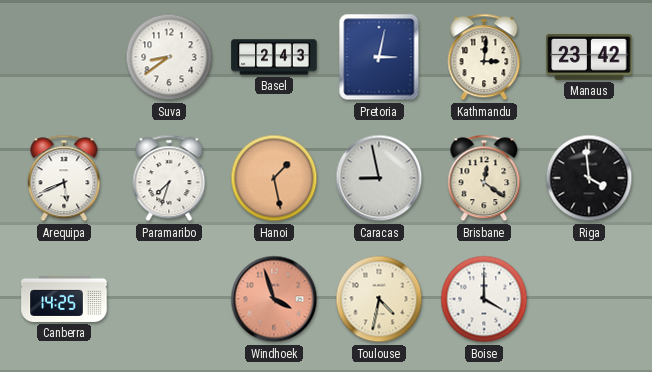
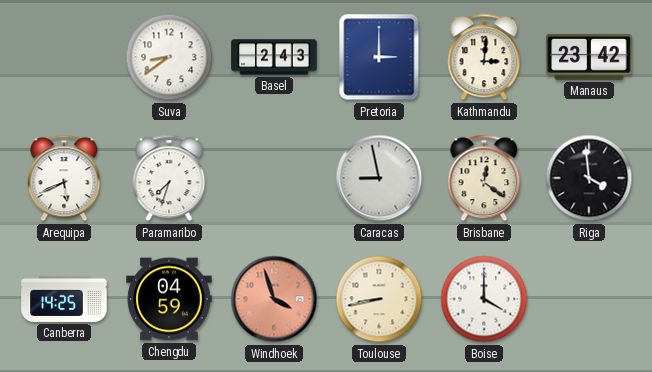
Pretoria: 3:02 -> 3:00 (379, 57)
Hanoi: 1:28 -> none (274, 178)
Chengdu: none -> 04:59 (169, 299)
Toulouse: 4:32 -> 8:43 (379, 299)
